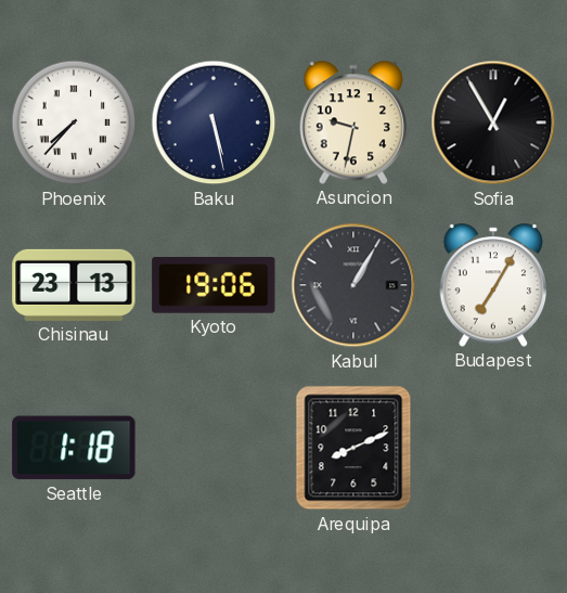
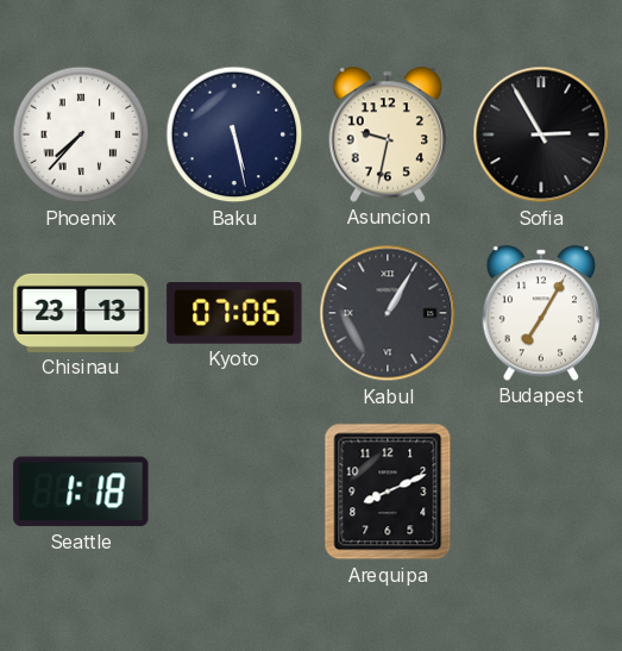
Sofia: 12:55 -> 2:55 (541, 134)
Kyoto: 19:06 -> 07:06 (234, 314)
